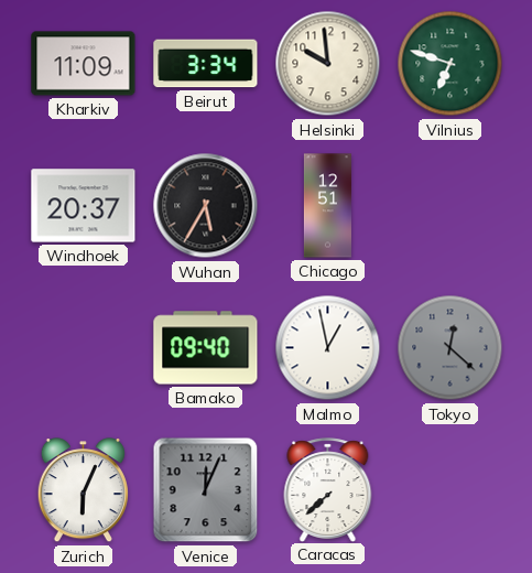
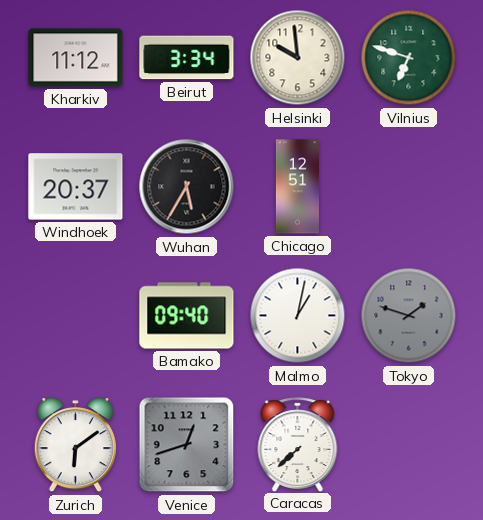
Kharkiv: 11:09 -> 11:12 (76, 58)
Malmo: 12:58 -> 1:02 (298, 316)
Tokyo: 12:22 -> 1:48 (409, 316)
Zurich: 6:04 -> 6:09 (75, 445)
Venice: 12:04 -> 12:42 (187, 445)
